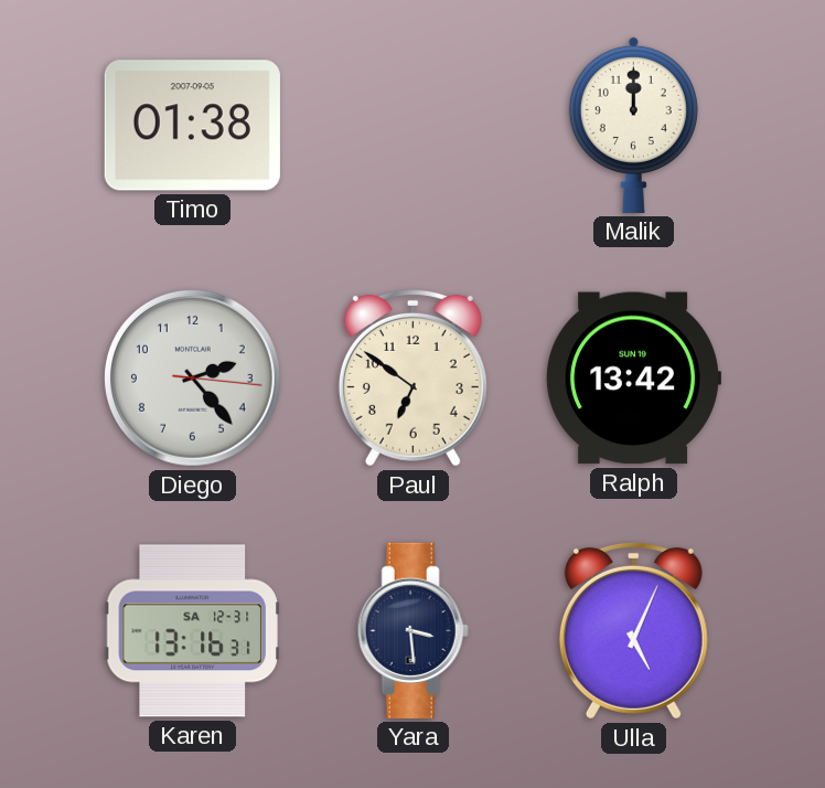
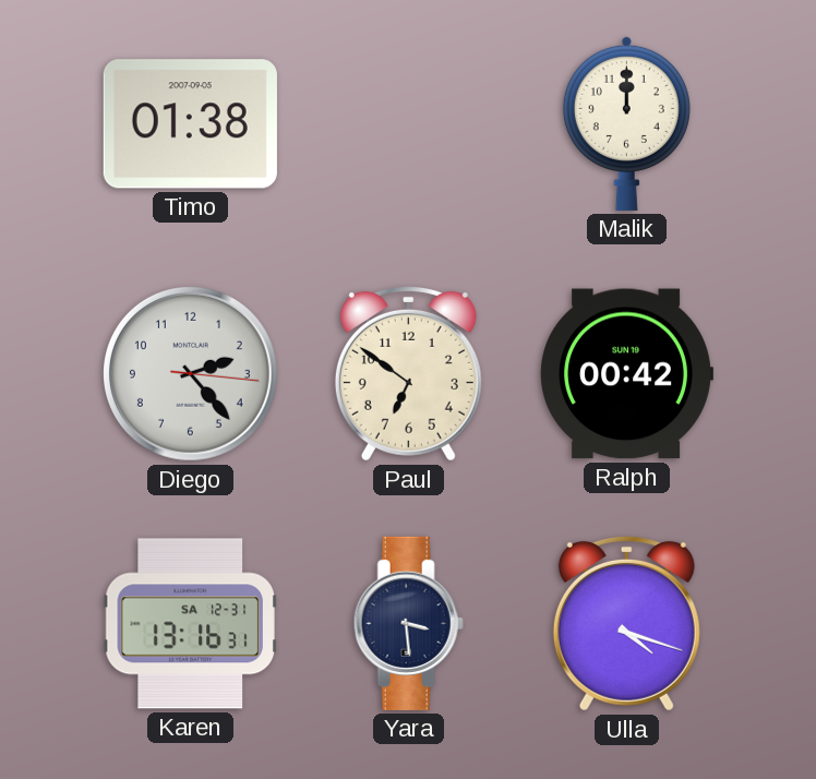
Ralph: 13:42 -> 00:42 (626, 374)
Ulla: 5:04 -> 4:18 (626, 623)
